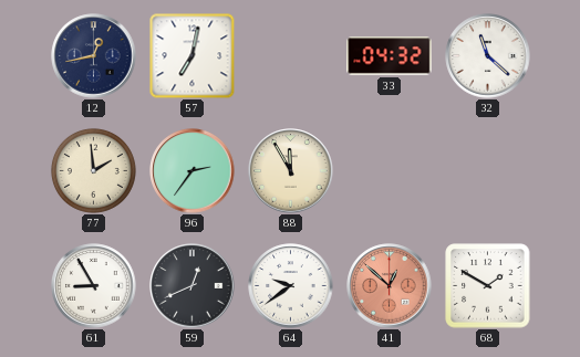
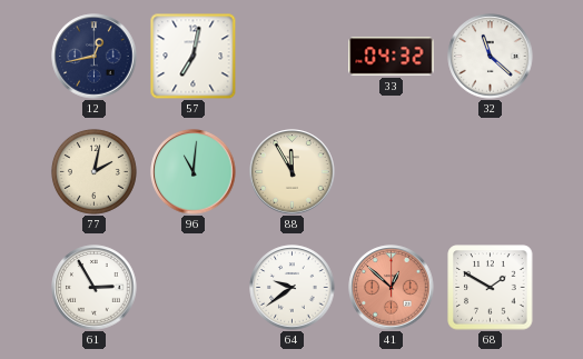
77: 1:59 -> 2:02 (93, 171)
96: 2:36 -> 11:01 (194, 172)
61: 8:55 -> 2:55 (95, 288)
59: 12:41 -> none (193, 286)
